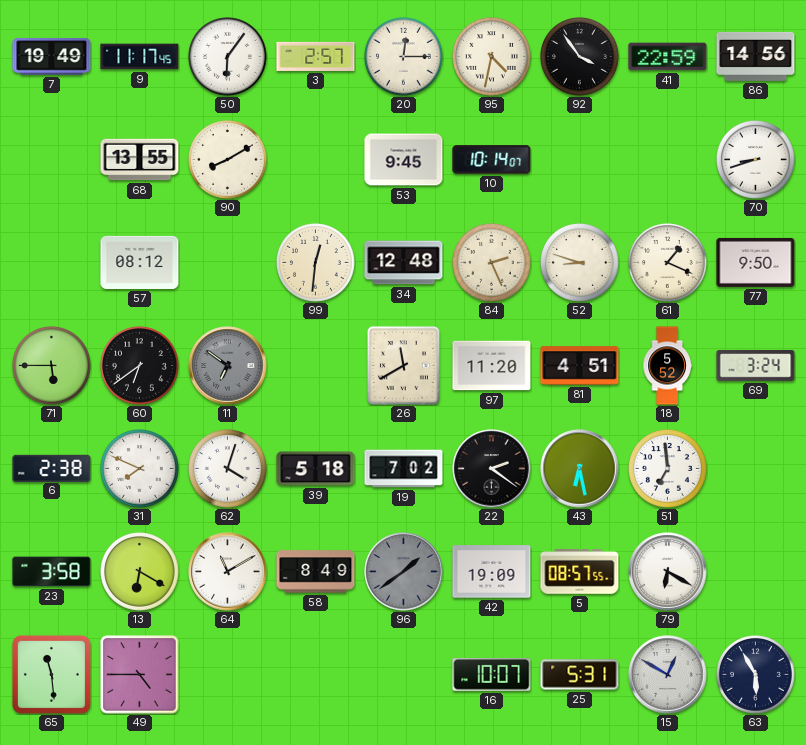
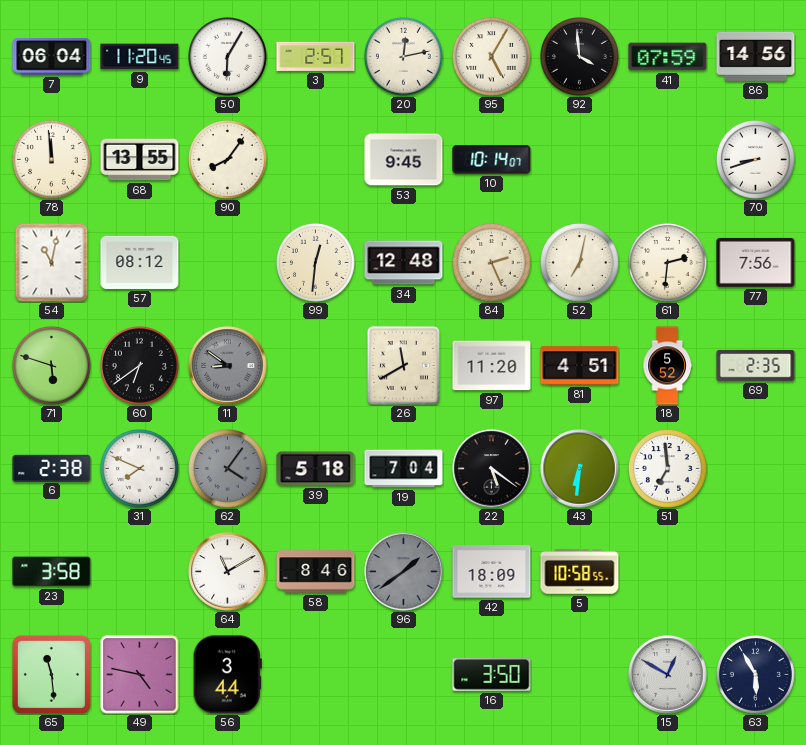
7: 19:49 -> 06:04 (52, 57)
9: 11:17 -> 11:20 (140, 57)
50: 6:06 -> 6:05 (228, 57)
20: 12:15 -> 12:13 (404, 57)
95: 4:32 -> 5:05 (492, 57)
92: 3:54 -> 3:59 (580, 57)
41: 22:59 -> 07:59 (668, 57)
78: none -> 11:59 (52, 160)
90: 8:10 -> 8:06 (228, 160)
54: none -> 11:02 (52, 263)
52: 8:48 -> 7:02 (580, 263)
61: 1:19 -> 2:31 (668, 263)
77: 9:50 -> 7:56 (756, 262)
71: 5:45 -> 5:48 (52, 366)
11: 6:51 -> 8:51 (228, 366)
69: 3:24 -> 2:35 (756, 366)
62: 4:03 -> 4:06 (228, 469)
62 dial: white -> grey (228, 469)
19: 7:02 -> 7:04 (404, 469)
22: 2:21 -> 5:21 (492, 469)
43: 6:28 -> 6:31 (580, 469)
13: 6:20 -> none (140, 572)
58: 8:49 -> 8:46 (316, 572)
42: 19:09 -> 18:09 (492, 572)
5: 08:57 -> 10:58 (580, 572)
79: 6:20 -> none (668, 572)
49: 4:45 -> 4:47 (140, 675)
56: none -> 3:44 (227, 675)
16: 10:07 -> 3:50 (492, 675)
25: 5:31 -> none (580, 675)
